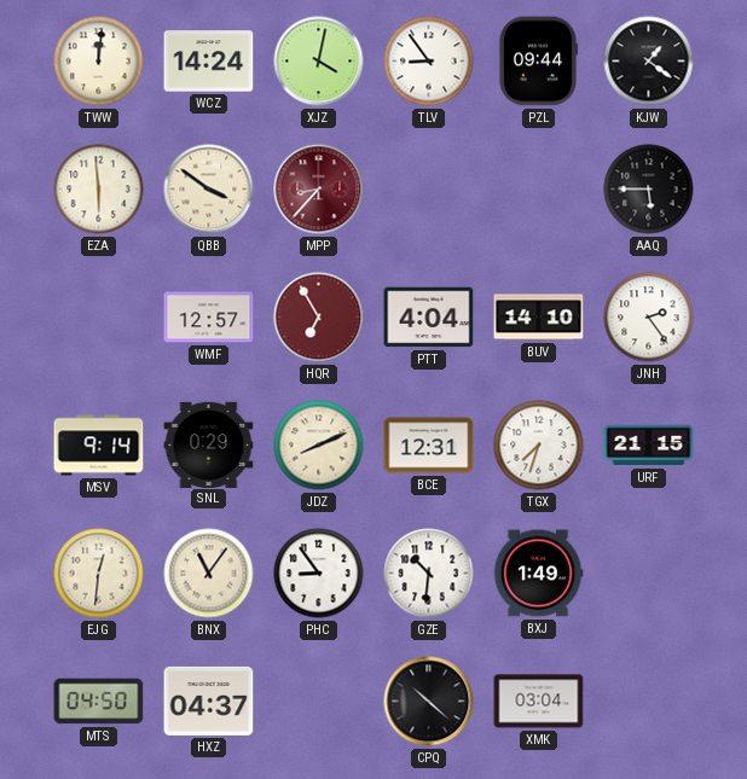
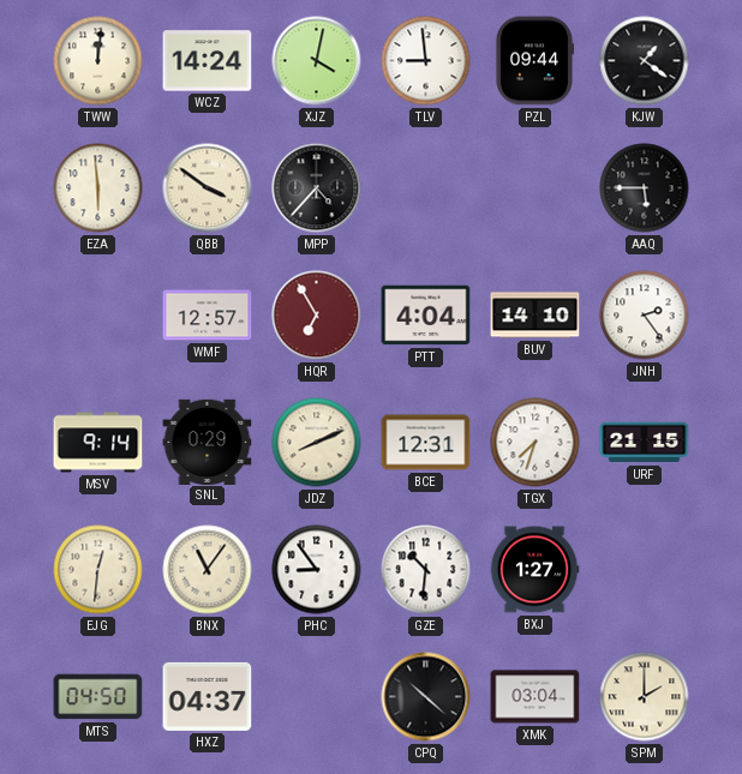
TLV: 8:54 -> 8:59 (426, 61)
MPP: 8:37 -> 4:37 (317, 188)
MPP dial: burgundy -> black (317, 188)
BXJ: 1:49 -> 1:27 (534, 570)
SPM: none -> 2:00 (645, 697)
